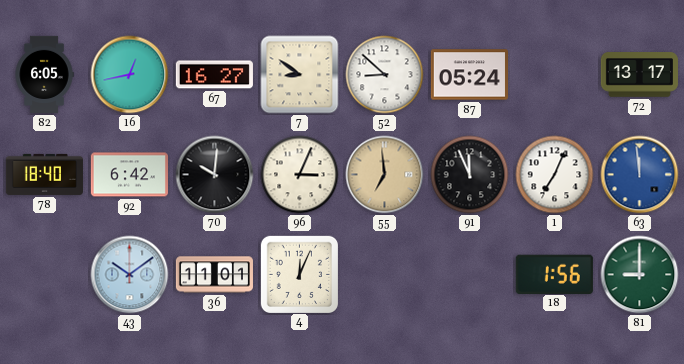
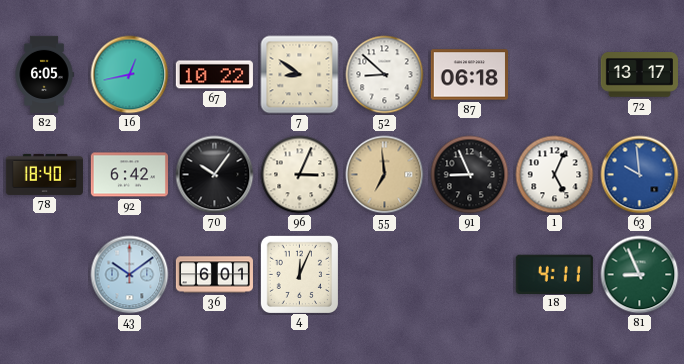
67: 16:27 -> 10:22 (214, 75)
87: 05:24 -> 06:18 (469, 75)
70: 10:01 -> 10:06 (215, 175)
91: 11:56 -> 8:56 (470, 175)
1: 7:04 -> 5:04 (555, 175)
63: 11:59 -> 9:59 (640, 175)
36: 11:01 -> 6:01 (214, 275)
18: 1:56 -> 4:11 (554, 274)
81: 9:00 -> 8:56 (640, 275)
